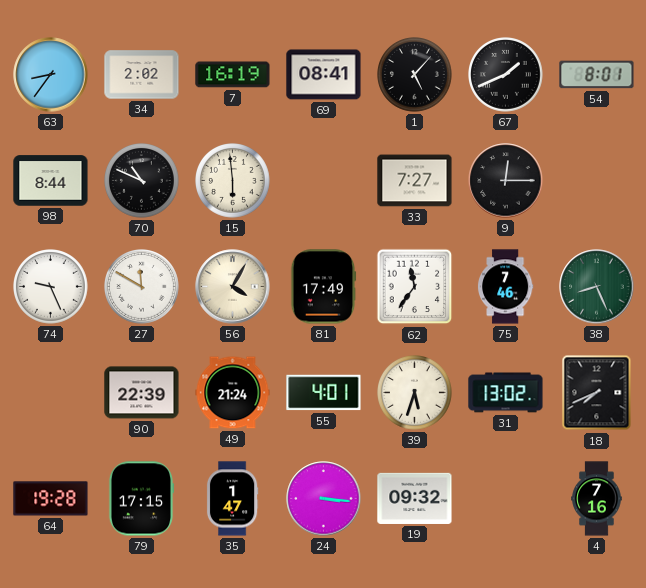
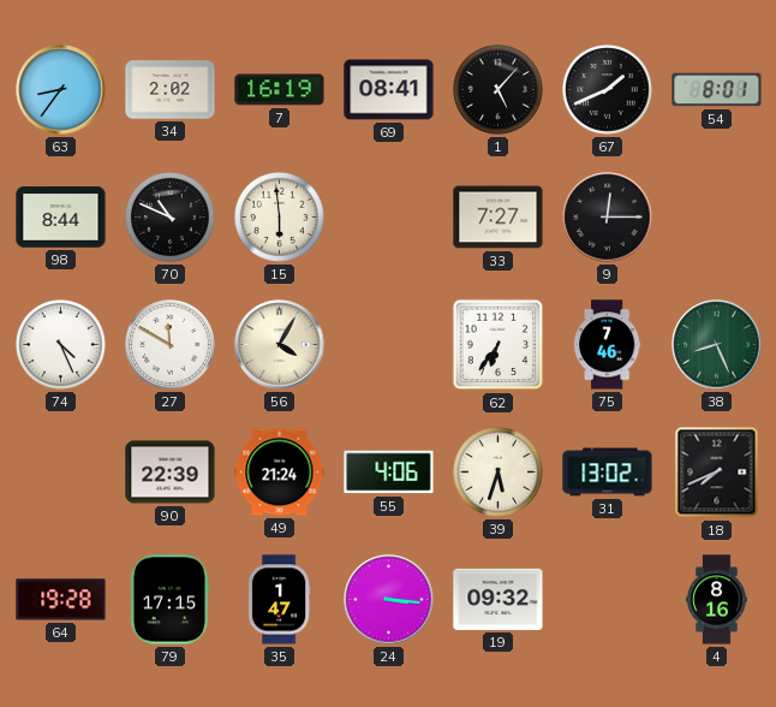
74: 9:26 -> 4:26 (61, 345)
81: 17:49 -> none (323, 287)
62: 11:36 -> 6:36 (499, 345)
55: 4:01 -> 4:06 (389, 473)
4: 7:16 -> 8:16 (717, 600)
